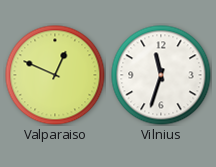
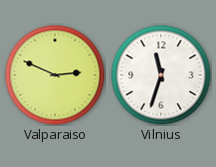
Valparaiso: 12:49 -> 2:49 (55, 75)
